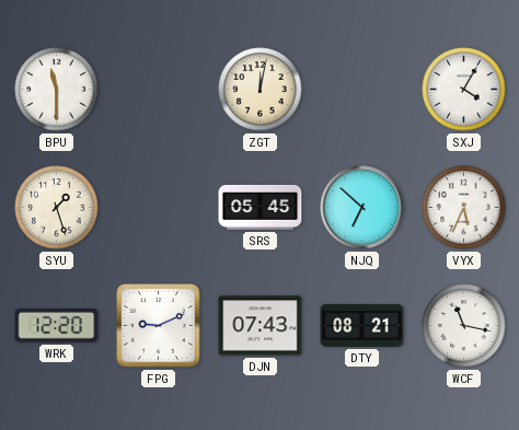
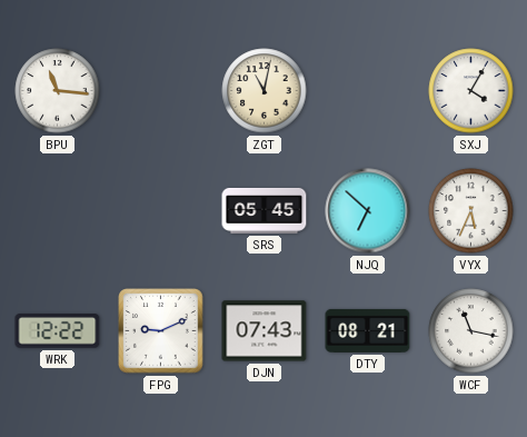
BPU: 11:30 -> 11:16 (58, 91)
ZGT: 12:02 -> 11:02 (265, 91)
SYU: 1:27 -> none (57, 208)
WRK: 12:20 -> 12:22 (58, 331)
